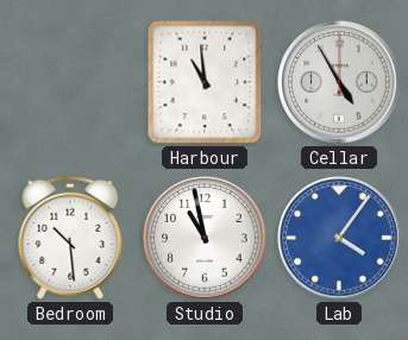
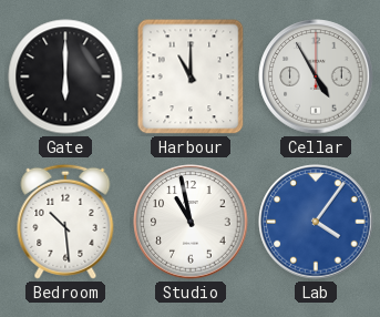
Gate: none -> 6:00 (65, 76)
Harbour: 10:59 -> 11:00 (191, 76)
